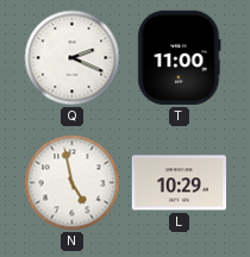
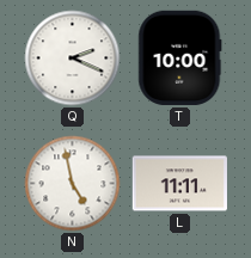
T: 11:00 -> 10:00 (180, 57)
L: 10:29 -> 11:11 (179, 184)
